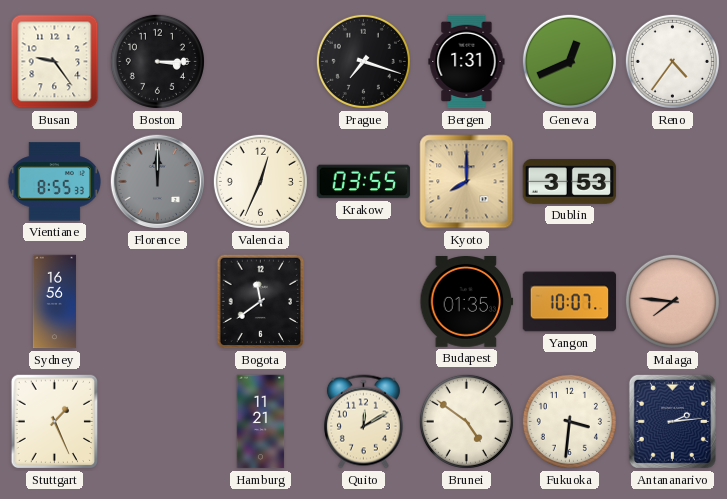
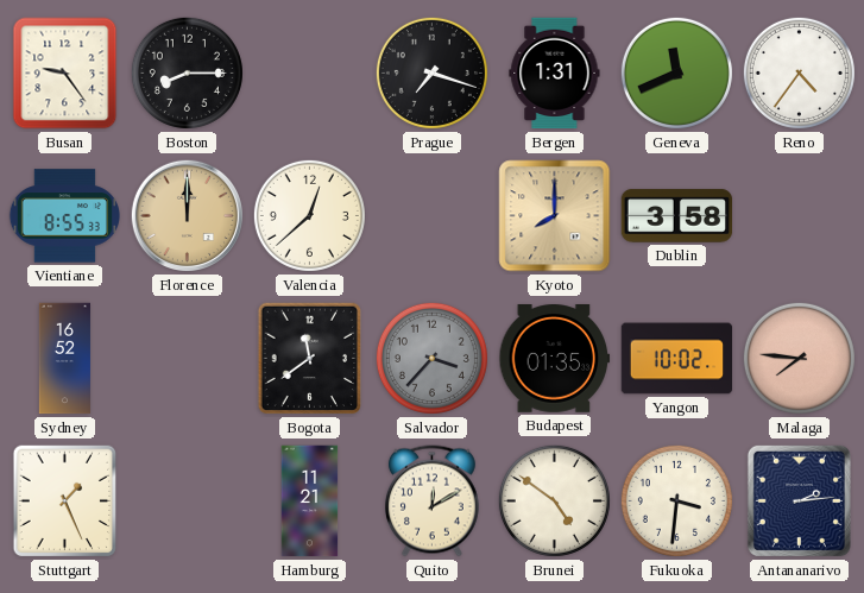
Boston: 3:15 -> 8:15 (187, 72)
Geneva: 12:41 -> 11:41 (676, 72)
Florence dial: grey -> champagne (187, 215)
Valencia: 12:34 -> 12:38 (309, 215)
Krakow: 03:55 -> none (364, 182)
Dublin: 3:53 -> 3:58 (677, 216)
Sydney: 16:56 -> 16:52 (64, 359)
Salvador: none -> 3:37 (431, 358)
Yangon: 10:07 -> 10:02 (677, 359)
